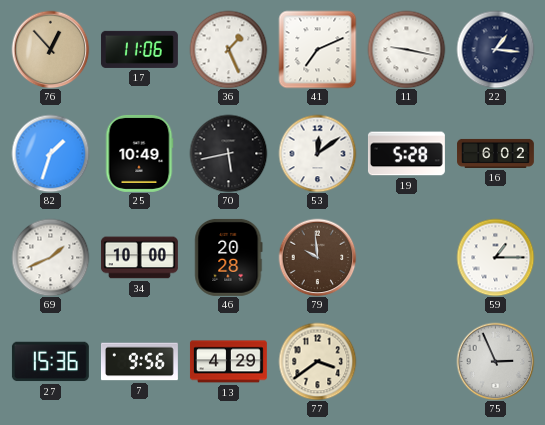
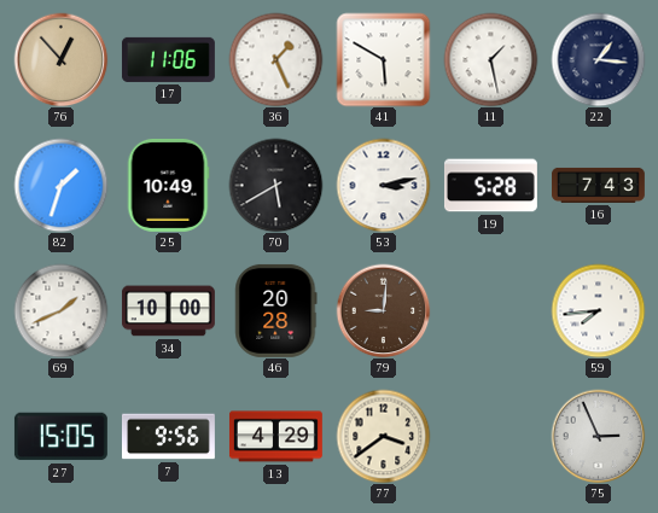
41: 7:11 -> 5:50 (383, 59)
11: 9:17 -> 1:28 (490, 59)
70: 5:43 -> 5:40 (275, 185)
53: 12:09 -> 3:13 (383, 185)
16: 6:02 -> 7:43 (599, 185)
79: 9:59 -> 9:01 (383, 310)
59: 1:15 -> 7:44 (598, 310)
27: 15:36 -> 15:05 (60, 437)
